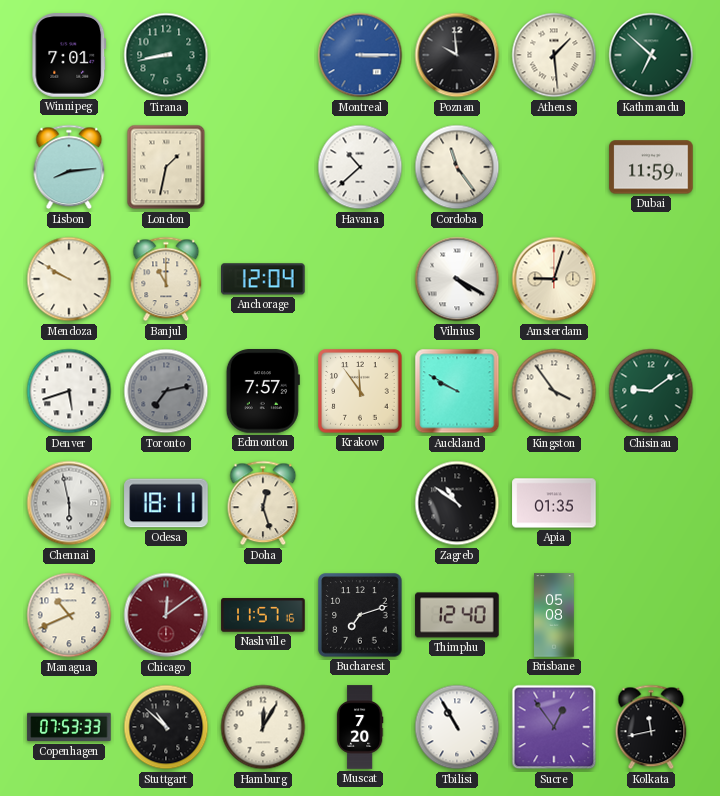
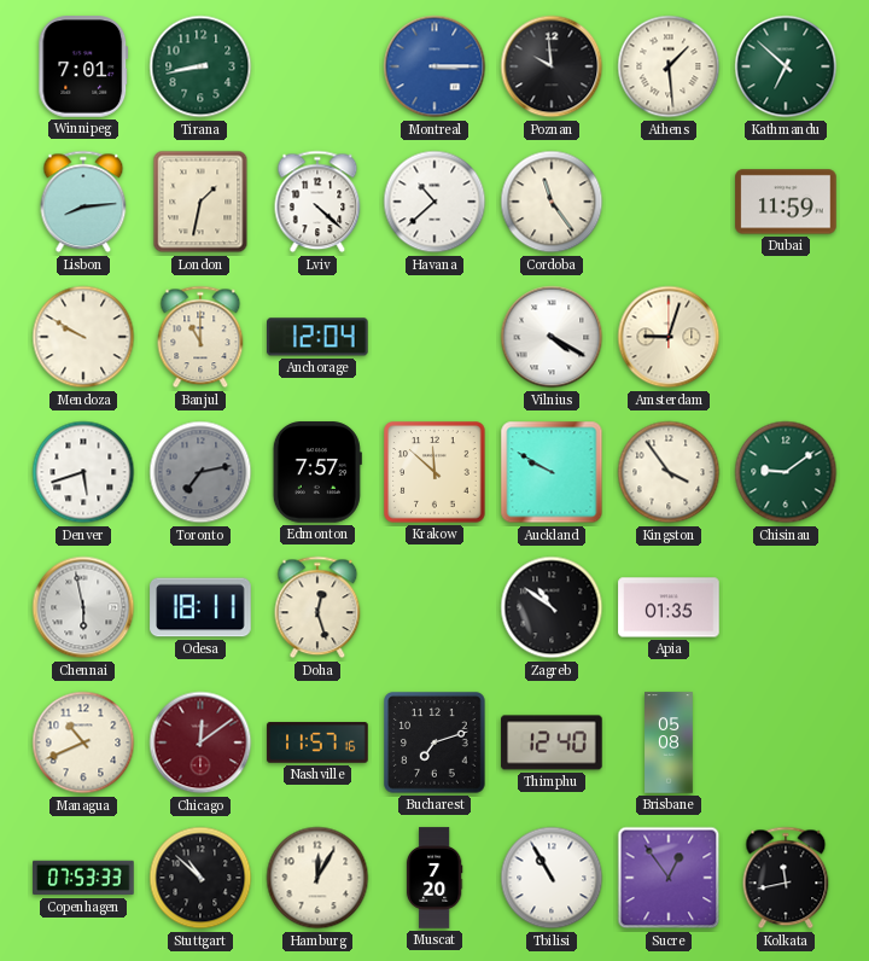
Lviv: none -> 4:22 (317, 202)
Krakow: 11:54 -> 11:52 (434, 472)
